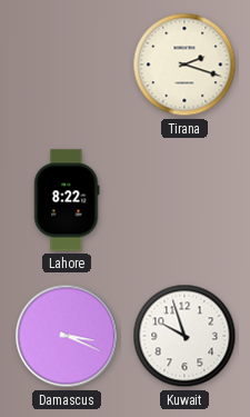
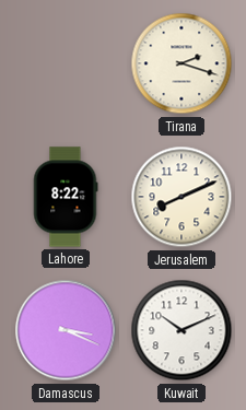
Jerusalem: none -> 8:11 (181, 197)
Kuwait: 9:57 -> 10:11 (181, 330)
